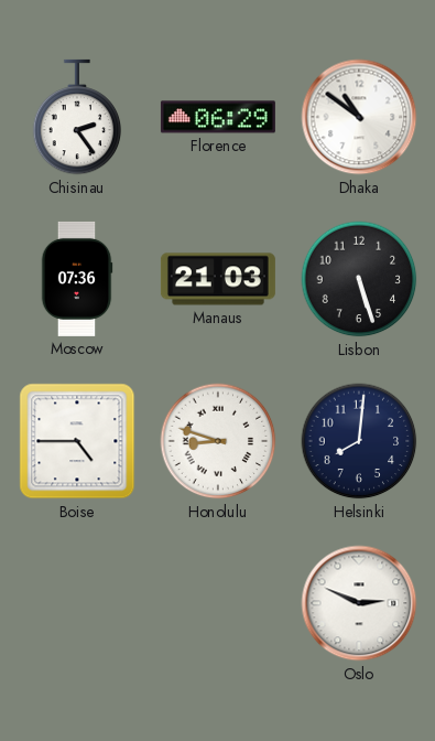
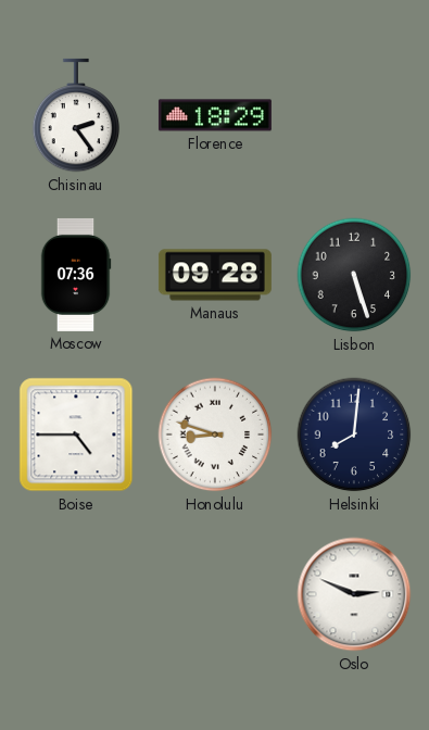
Florence: 06:29 -> 18:29 (215, 115)
Dhaka: 10:51 -> none (359, 117)
Manaus: 21:03 -> 09:28 (215, 275)
